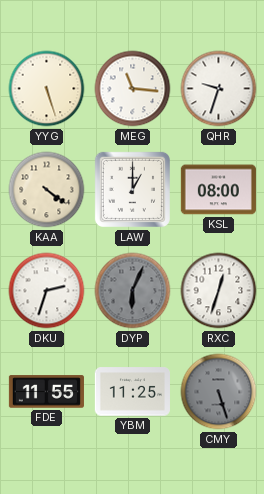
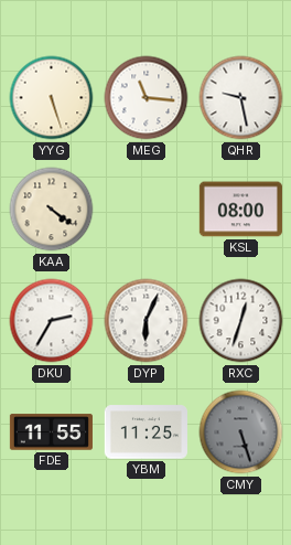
QHR: 9:33 -> 9:28 (241, 98)
LAW: 1:00 -> none (132, 189)
DKU: 2:33 -> 2:35 (52, 321)
DYP dial: grey -> white (147, 321)
